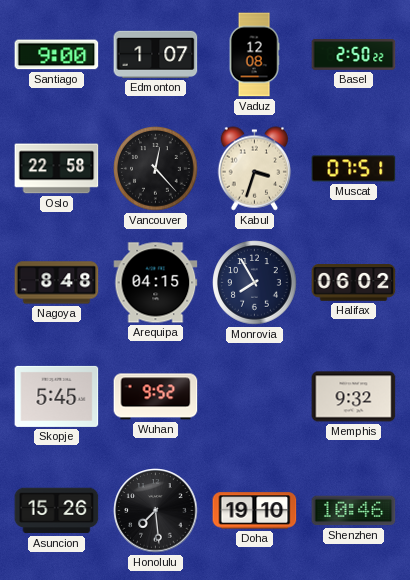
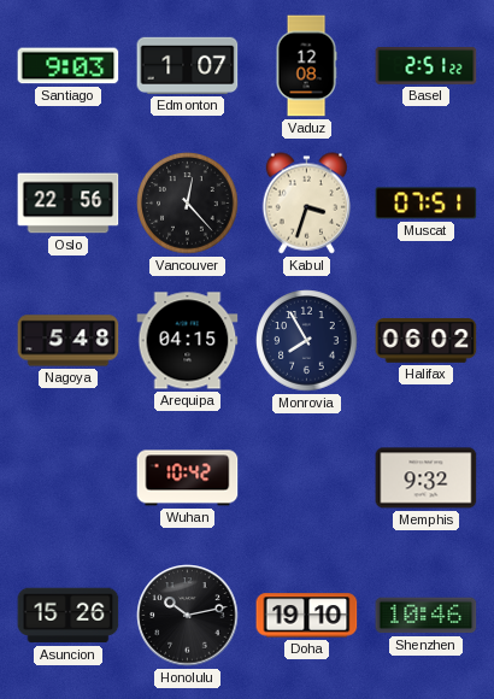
Santiago: 9:00 -> 9:03 (69, 66)
Basel: 2:50 -> 2:51 (427, 66)
Oslo: 22:58 -> 22:56 (69, 204)
Nagoya: 8:48 -> 5:48 (69, 341)
Skopje: 5:45 -> none (57, 396)
Wuhan: 9:52 -> 10:42 (188, 478)
Honolulu: 7:29 -> 10:13 (188, 616)
